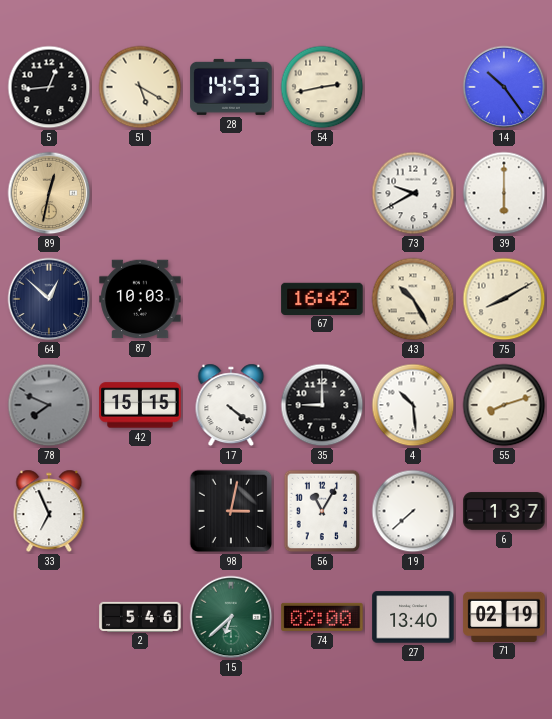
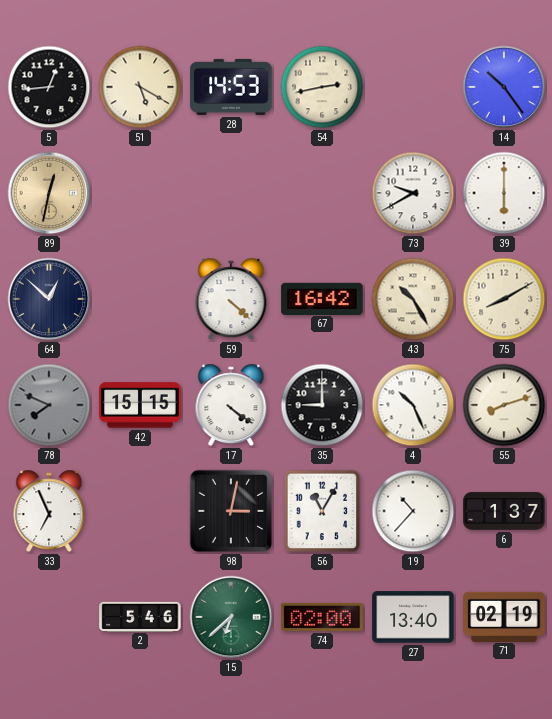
87: 10:03 -> none (140, 299)
59: none -> 4:22 (231, 299)
4: 10:29 -> 10:26 (413, 405)
19: 7:38 -> 10:37 (413, 511)
